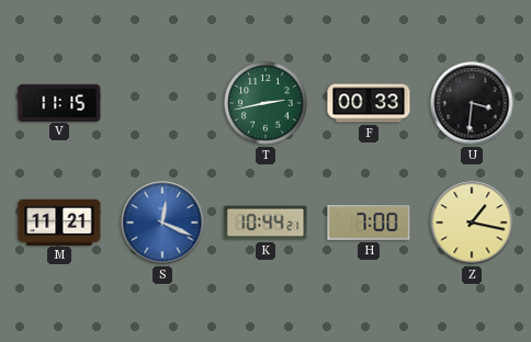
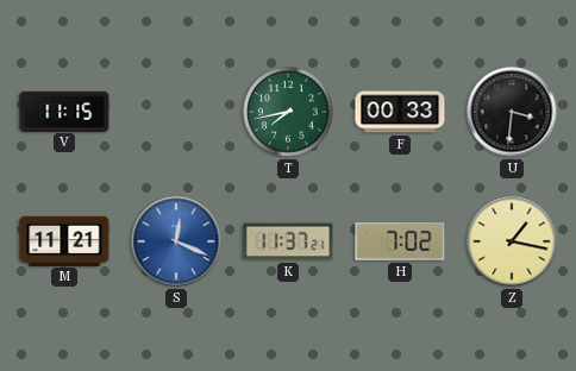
T: 2:43 -> 7:43 (288, 112)
K: 10:44 -> 11:37 (288, 241)
H: 7:00 -> 7:02 (400, 241)
